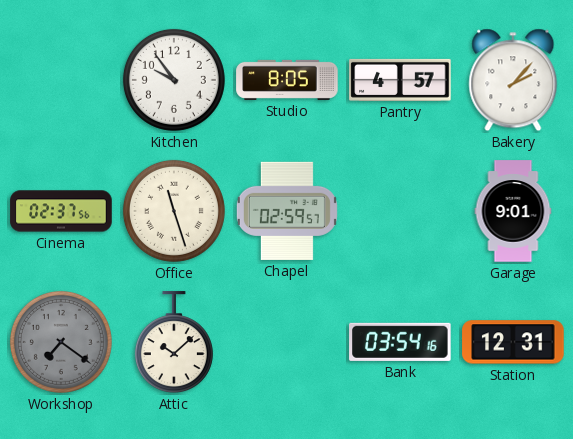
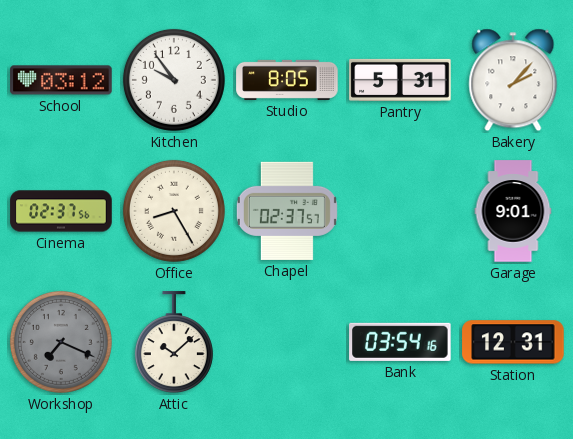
School: none -> 03:12 (61, 80)
Pantry: 4:57 -> 5:31 (400, 80)
Office: 11:27 -> 8:25 (174, 211)
Chapel: 02:59 -> 02:37 (287, 211)
Workshop: 7:21 -> 7:19 (61, 342)
